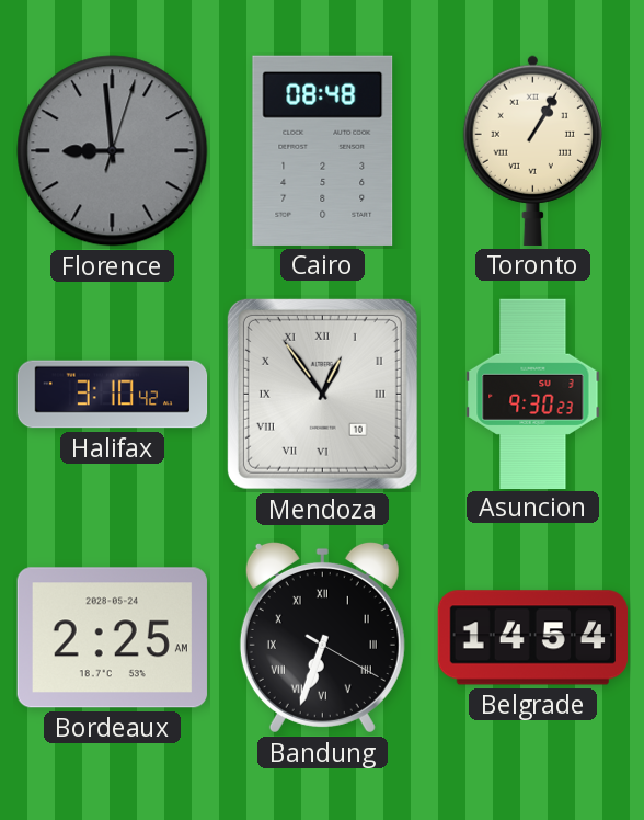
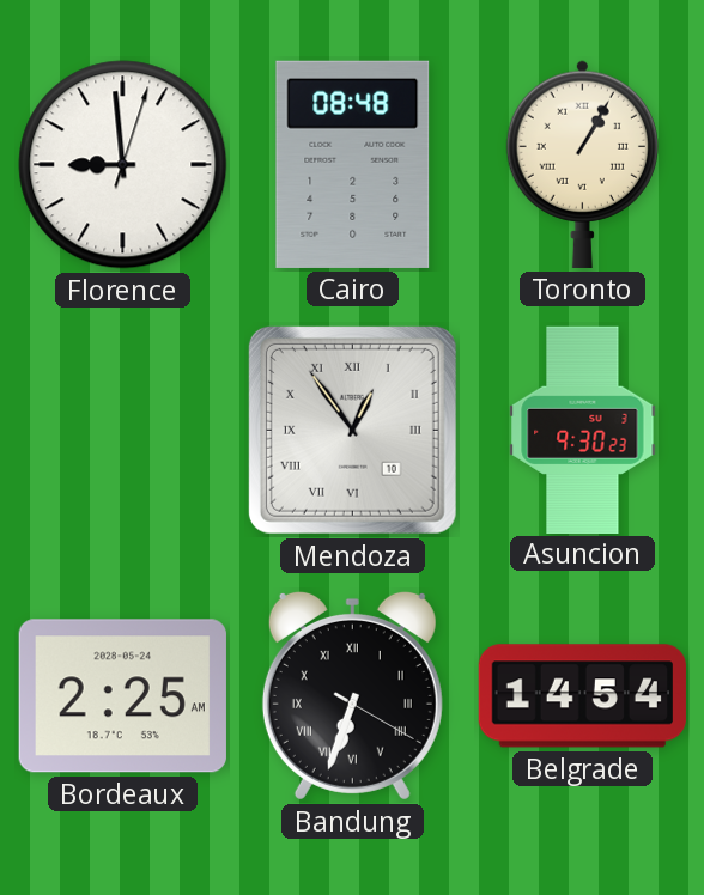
Florence dial: grey -> white (123, 165)
Halifax: 3:10 -> none (113, 395)
